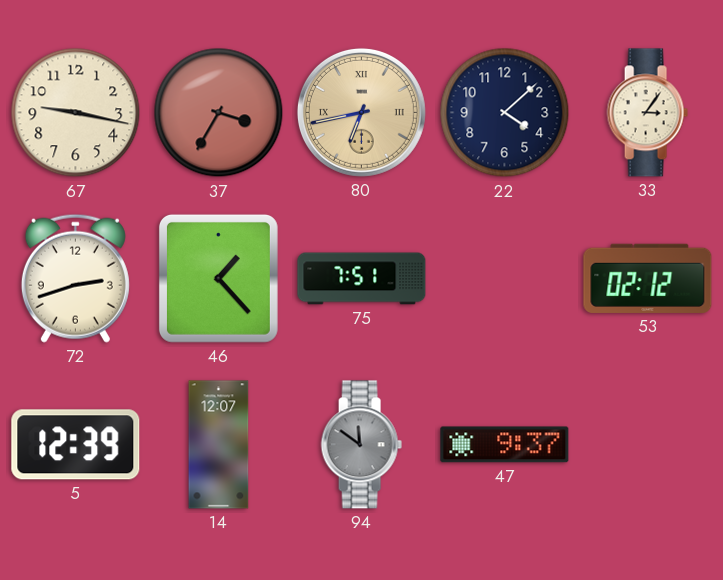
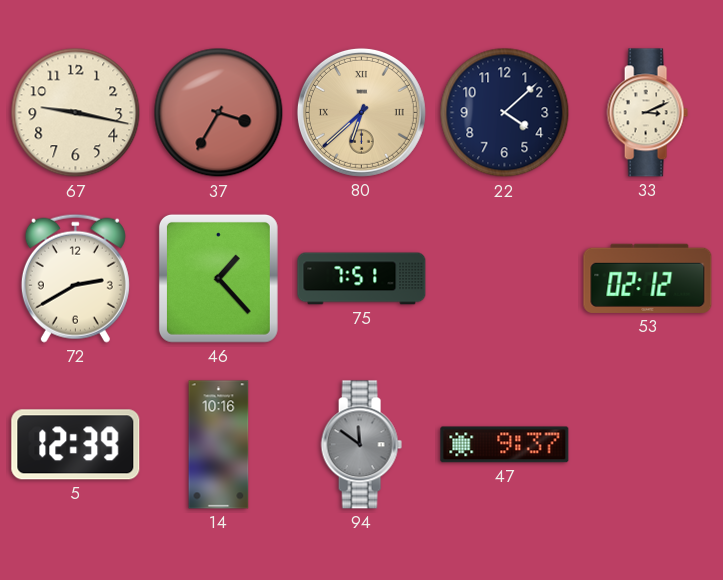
80: 6:43 -> 6:38 (361, 112)
33: 3:06 -> 3:11 (647, 113)
72: 2:42 -> 2:40 (75, 278)
14: 12:07 -> 10:16 (219, 445)
